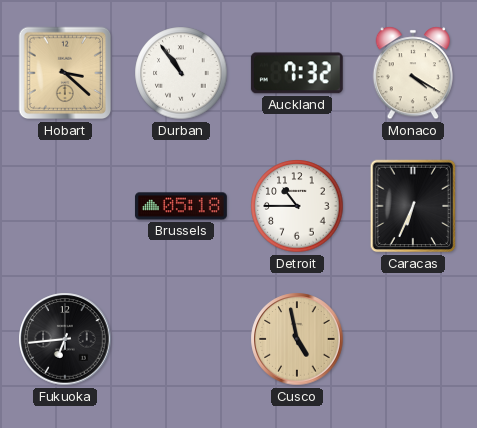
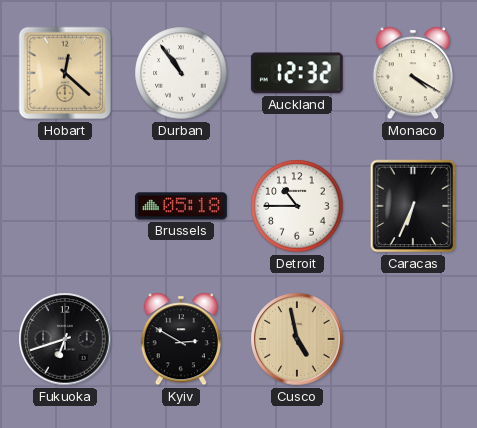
Hobart: 3:22 -> 12:22 (65, 73)
Auckland: 7:32 -> 12:32 (297, 73)
Fukuoka: 6:44 -> 6:42 (65, 339)
Kyiv: none -> 2:50 (181, 339)
